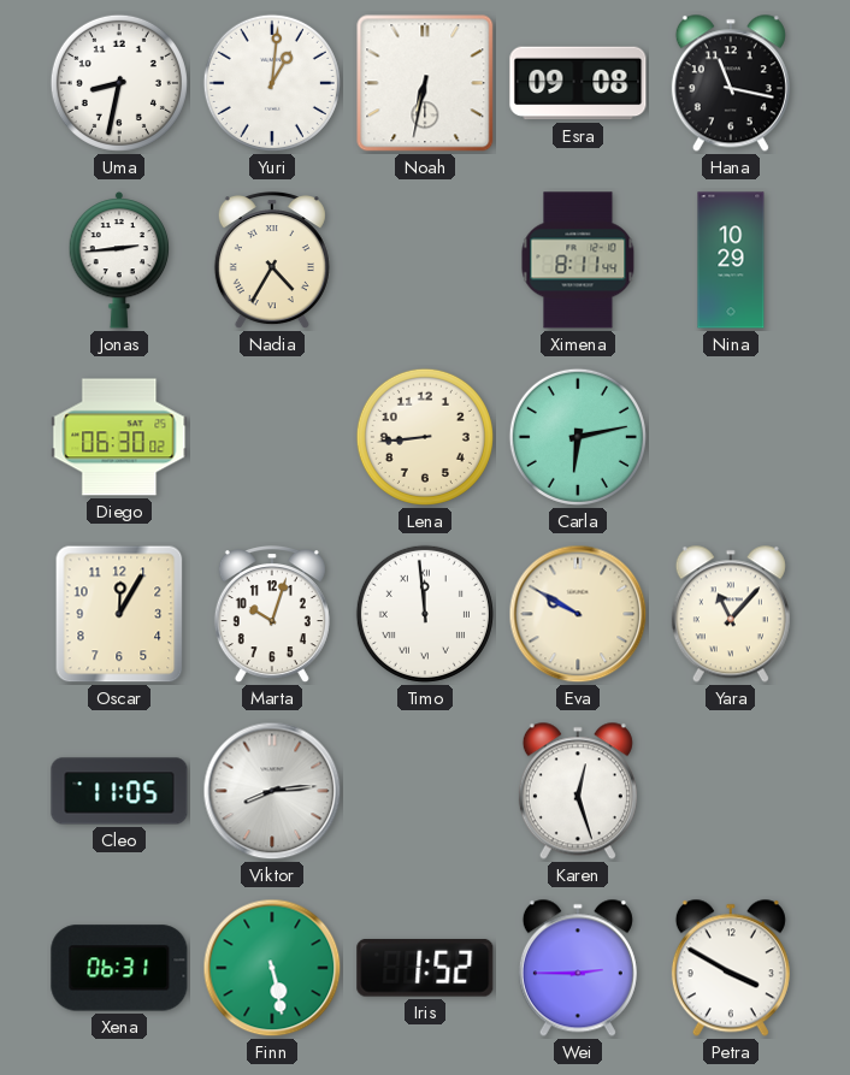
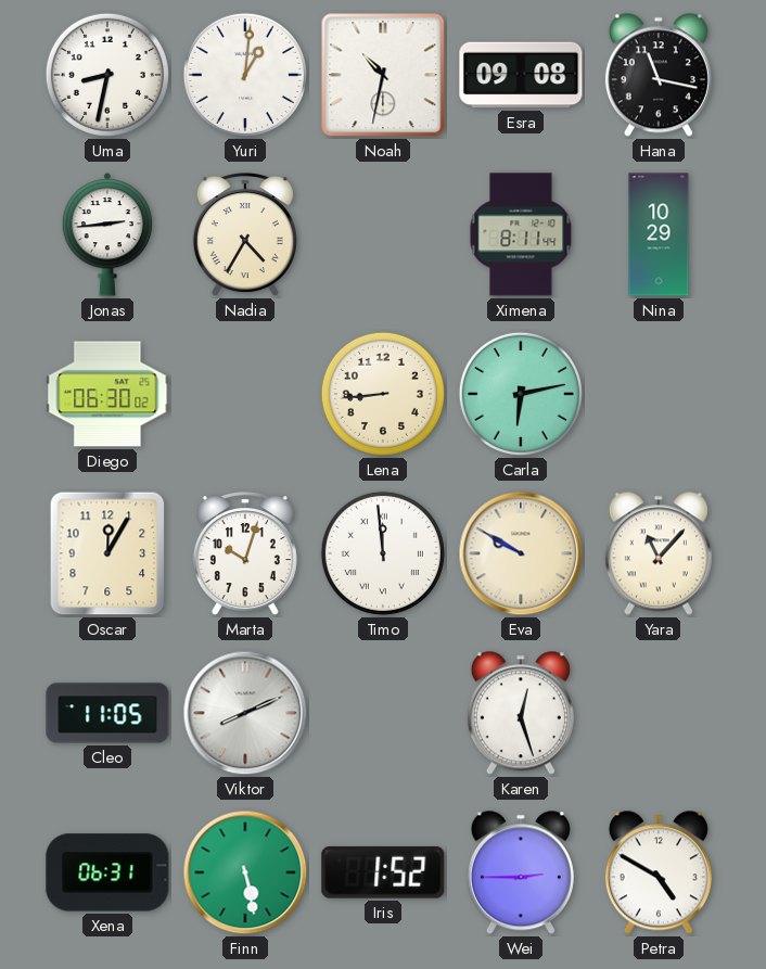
Noah: 6:32 -> 10:32 (383, 75)
Viktor: 8:14 -> 8:11 (245, 713)
Petra: 3:50 -> 4:50 (659, 872)
